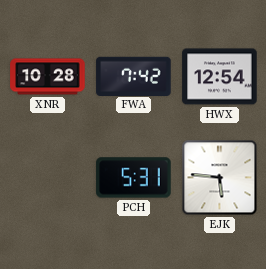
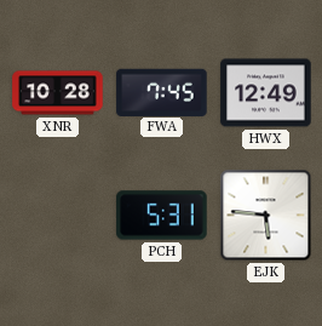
FWA: 7:42 -> 7:45 (162, 92)
HWX: 12:54 -> 12:49 (266, 93)
